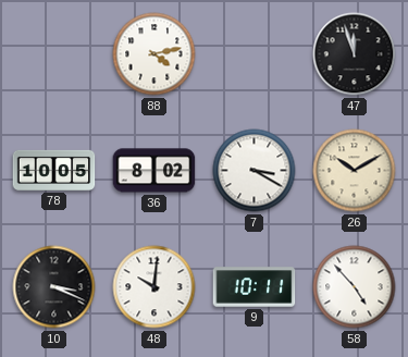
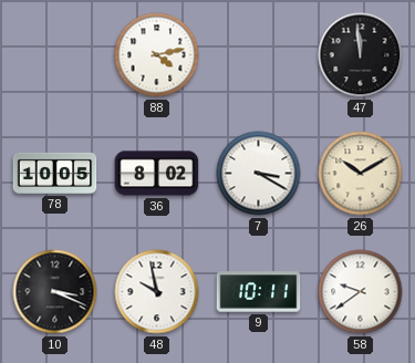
47: 11:57 -> 11:59 (361, 55)
48: 10:01 -> 9:58 (157, 292)
58: 4:53 -> 9:39 (361, 292)
